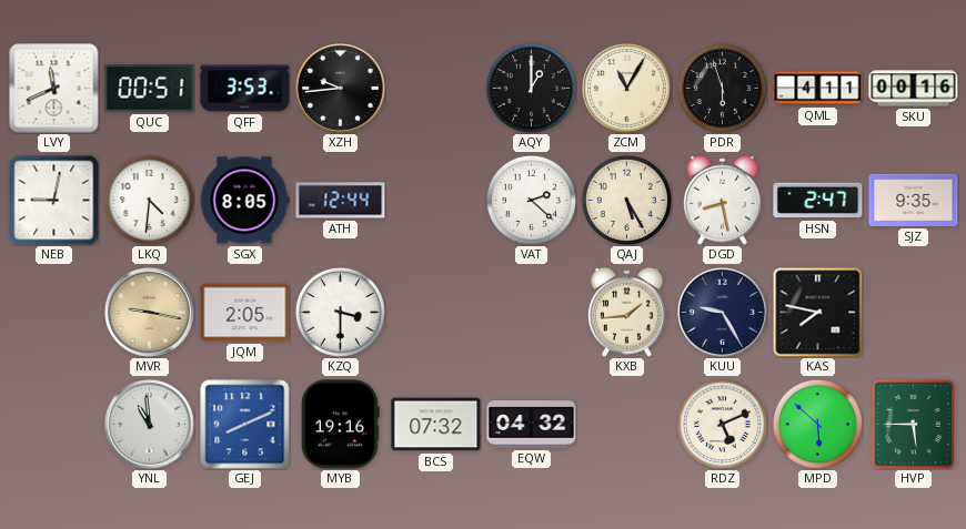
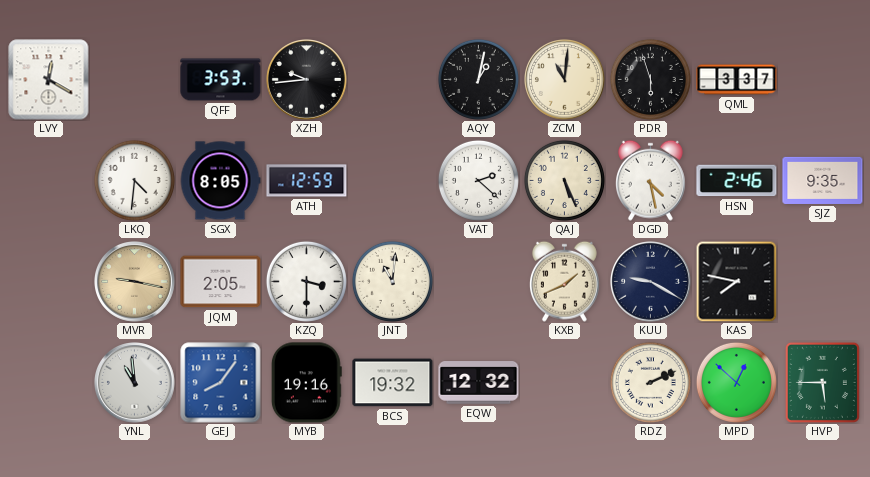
LVY: 11:41 -> 12:20 (49, 80)
QUC: 00:51 -> none (150, 89)
AQY: 1:00 -> 1:02 (478, 79)
ZCM: 11:05 -> 11:01 (565, 80)
QML: 4:11 -> 3:37 (737, 80)
SKU: 00:16 -> none (914, 89)
NEB: 9:02 -> none (54, 201)
ATH: 12:44 -> 12:59 (307, 181)
QAJ: 5:25 -> 5:26 (564, 180)
DGD: 8:28 -> 4:28 (650, 180)
HSN: 2:47 -> 2:46 (737, 181)
JNT: none -> 11:01 (392, 281)
KXB: 1:44 -> 1:41 (564, 281)
KUU: 9:25 -> 9:20 (651, 282)
GEJ: 8:11 -> 8:06 (221, 383)
BCS: 07:32 -> 19:32 (393, 383)
EQW: 04:32 -> 12:32 (479, 383)
RDZ: 5:11 -> 2:11 (650, 382)
MPD: 5:52 -> 12:52 (736, 382)
